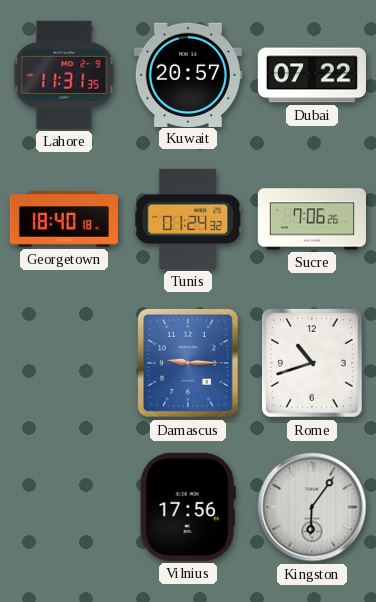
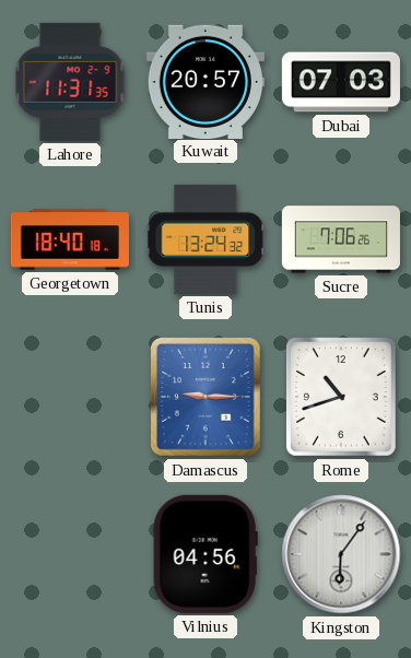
Dubai: 07:22 -> 07:03 (341, 82)
Tunis: 01:24 -> 13:24 (205, 239)
Vilnius: 17:56 -> 04:56 (205, 554)
